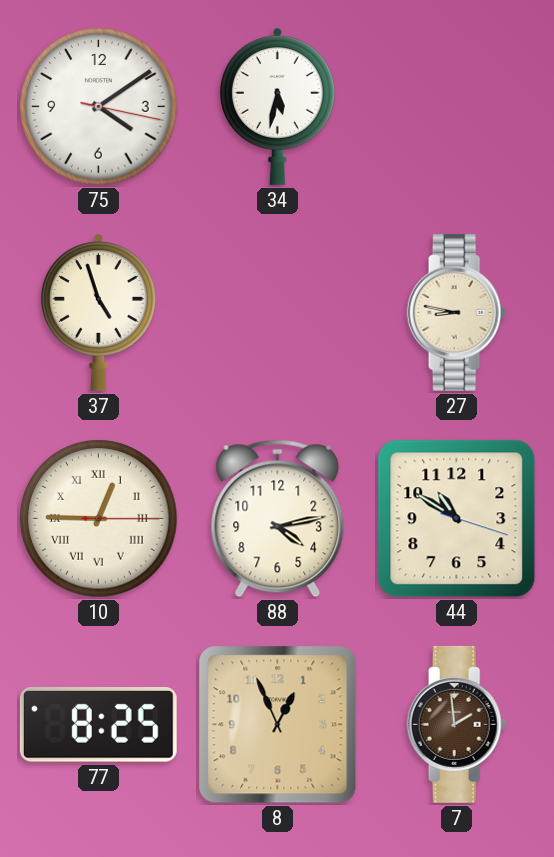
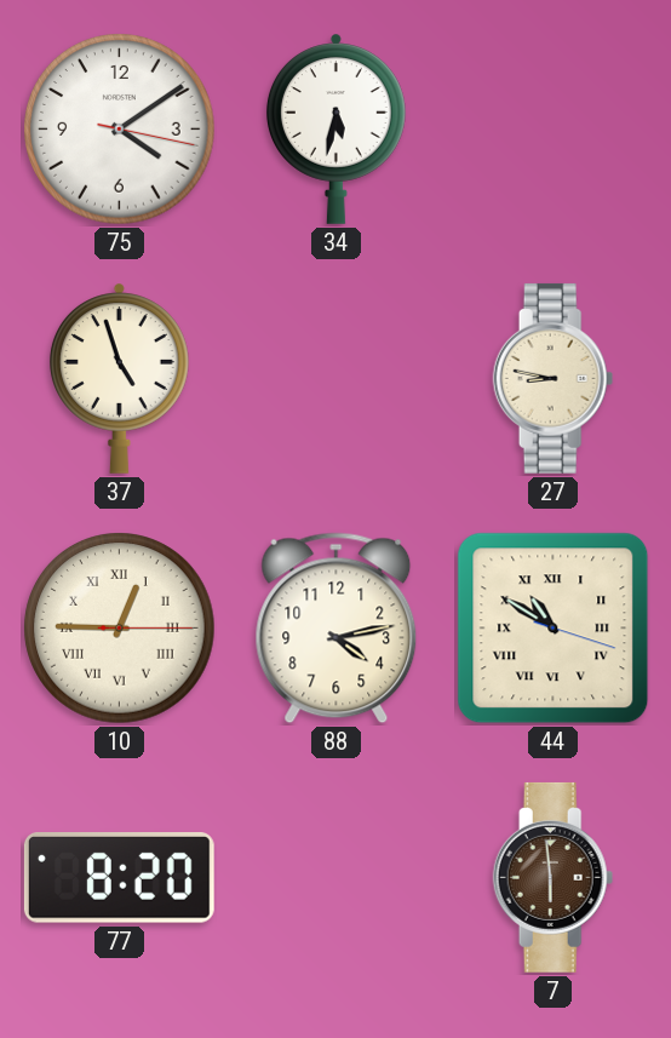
44 numerals: Arabic -> Roman (554, 629)
77: 8:25 -> 8:20 (119, 878)
8: 12:56 -> none (278, 725)
7: 1:59 -> 5:59 (554, 877)
